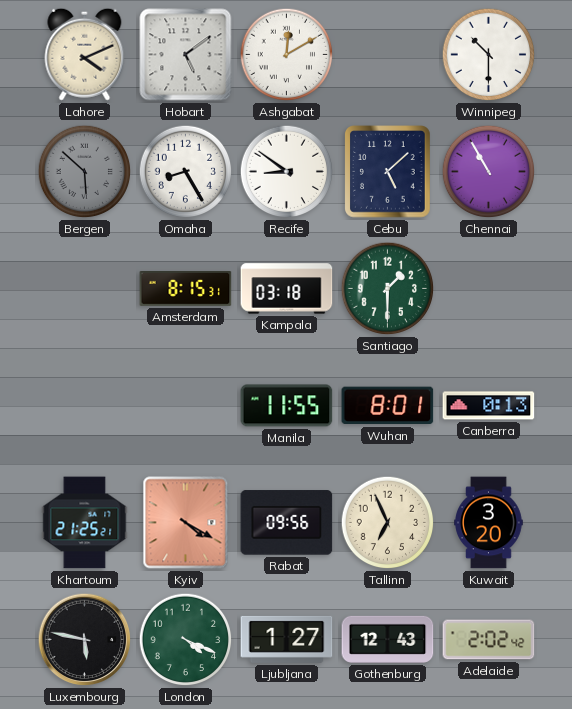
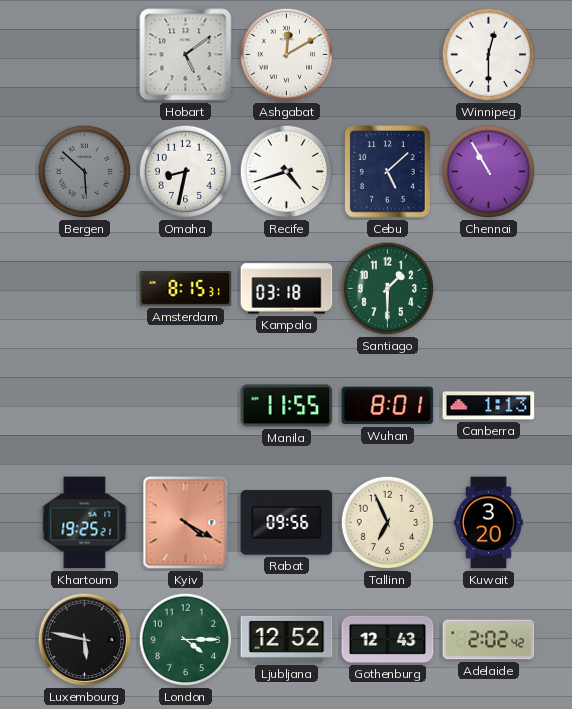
Lahore: 4:11 -> none (85, 54)
Winnipeg: 10:30 -> 12:30 (489, 55)
Omaha: 8:25 -> 8:32 (186, 172)
Recife: 8:51 -> 4:42 (287, 172)
Canberra: 0:13 -> 1:13 (489, 406)
Khartoum: 21:25 -> 19:25 (85, 523)
London: 4:19 -> 4:15 (186, 640)
Ljubljana: 1:27 -> 12:52 (287, 639)
